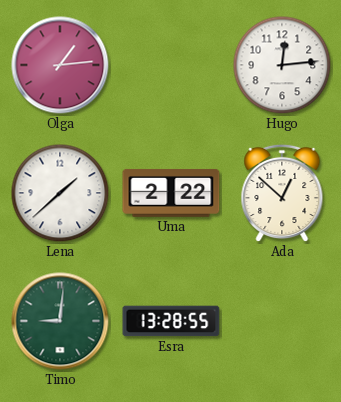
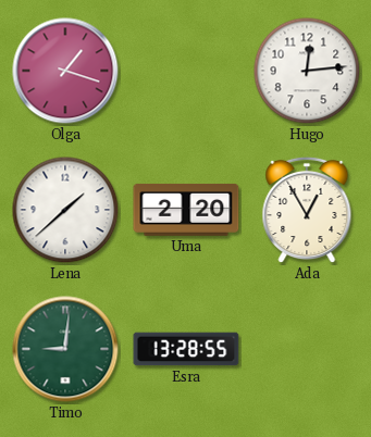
Olga: 1:14 -> 1:18 (65, 71)
Uma: 2:22 -> 2:20 (186, 210)
Ada: 12:52 -> 12:55 (307, 210)
